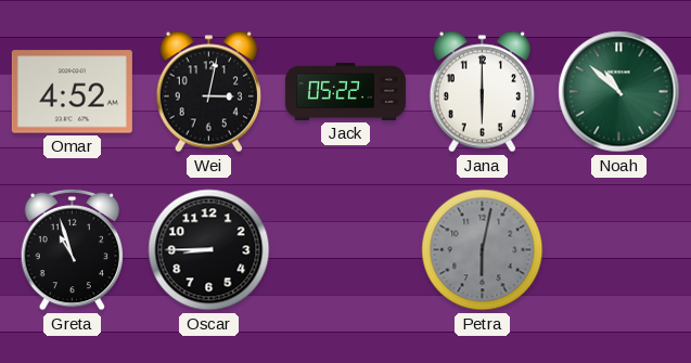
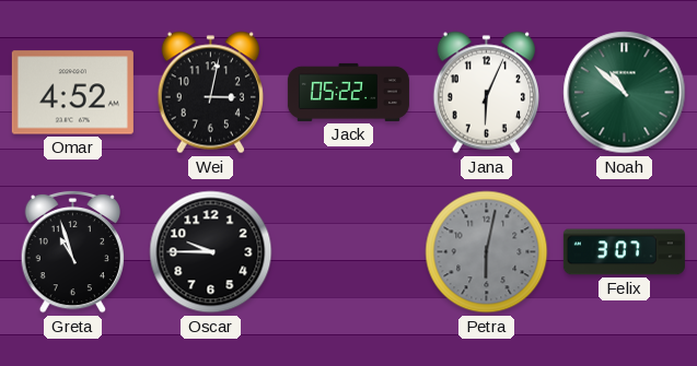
Jana: 6:00 -> 6:04 (486, 93)
Oscar: 8:45 -> 9:45 (211, 252)
Felix: none -> 3:07 (624, 252)
